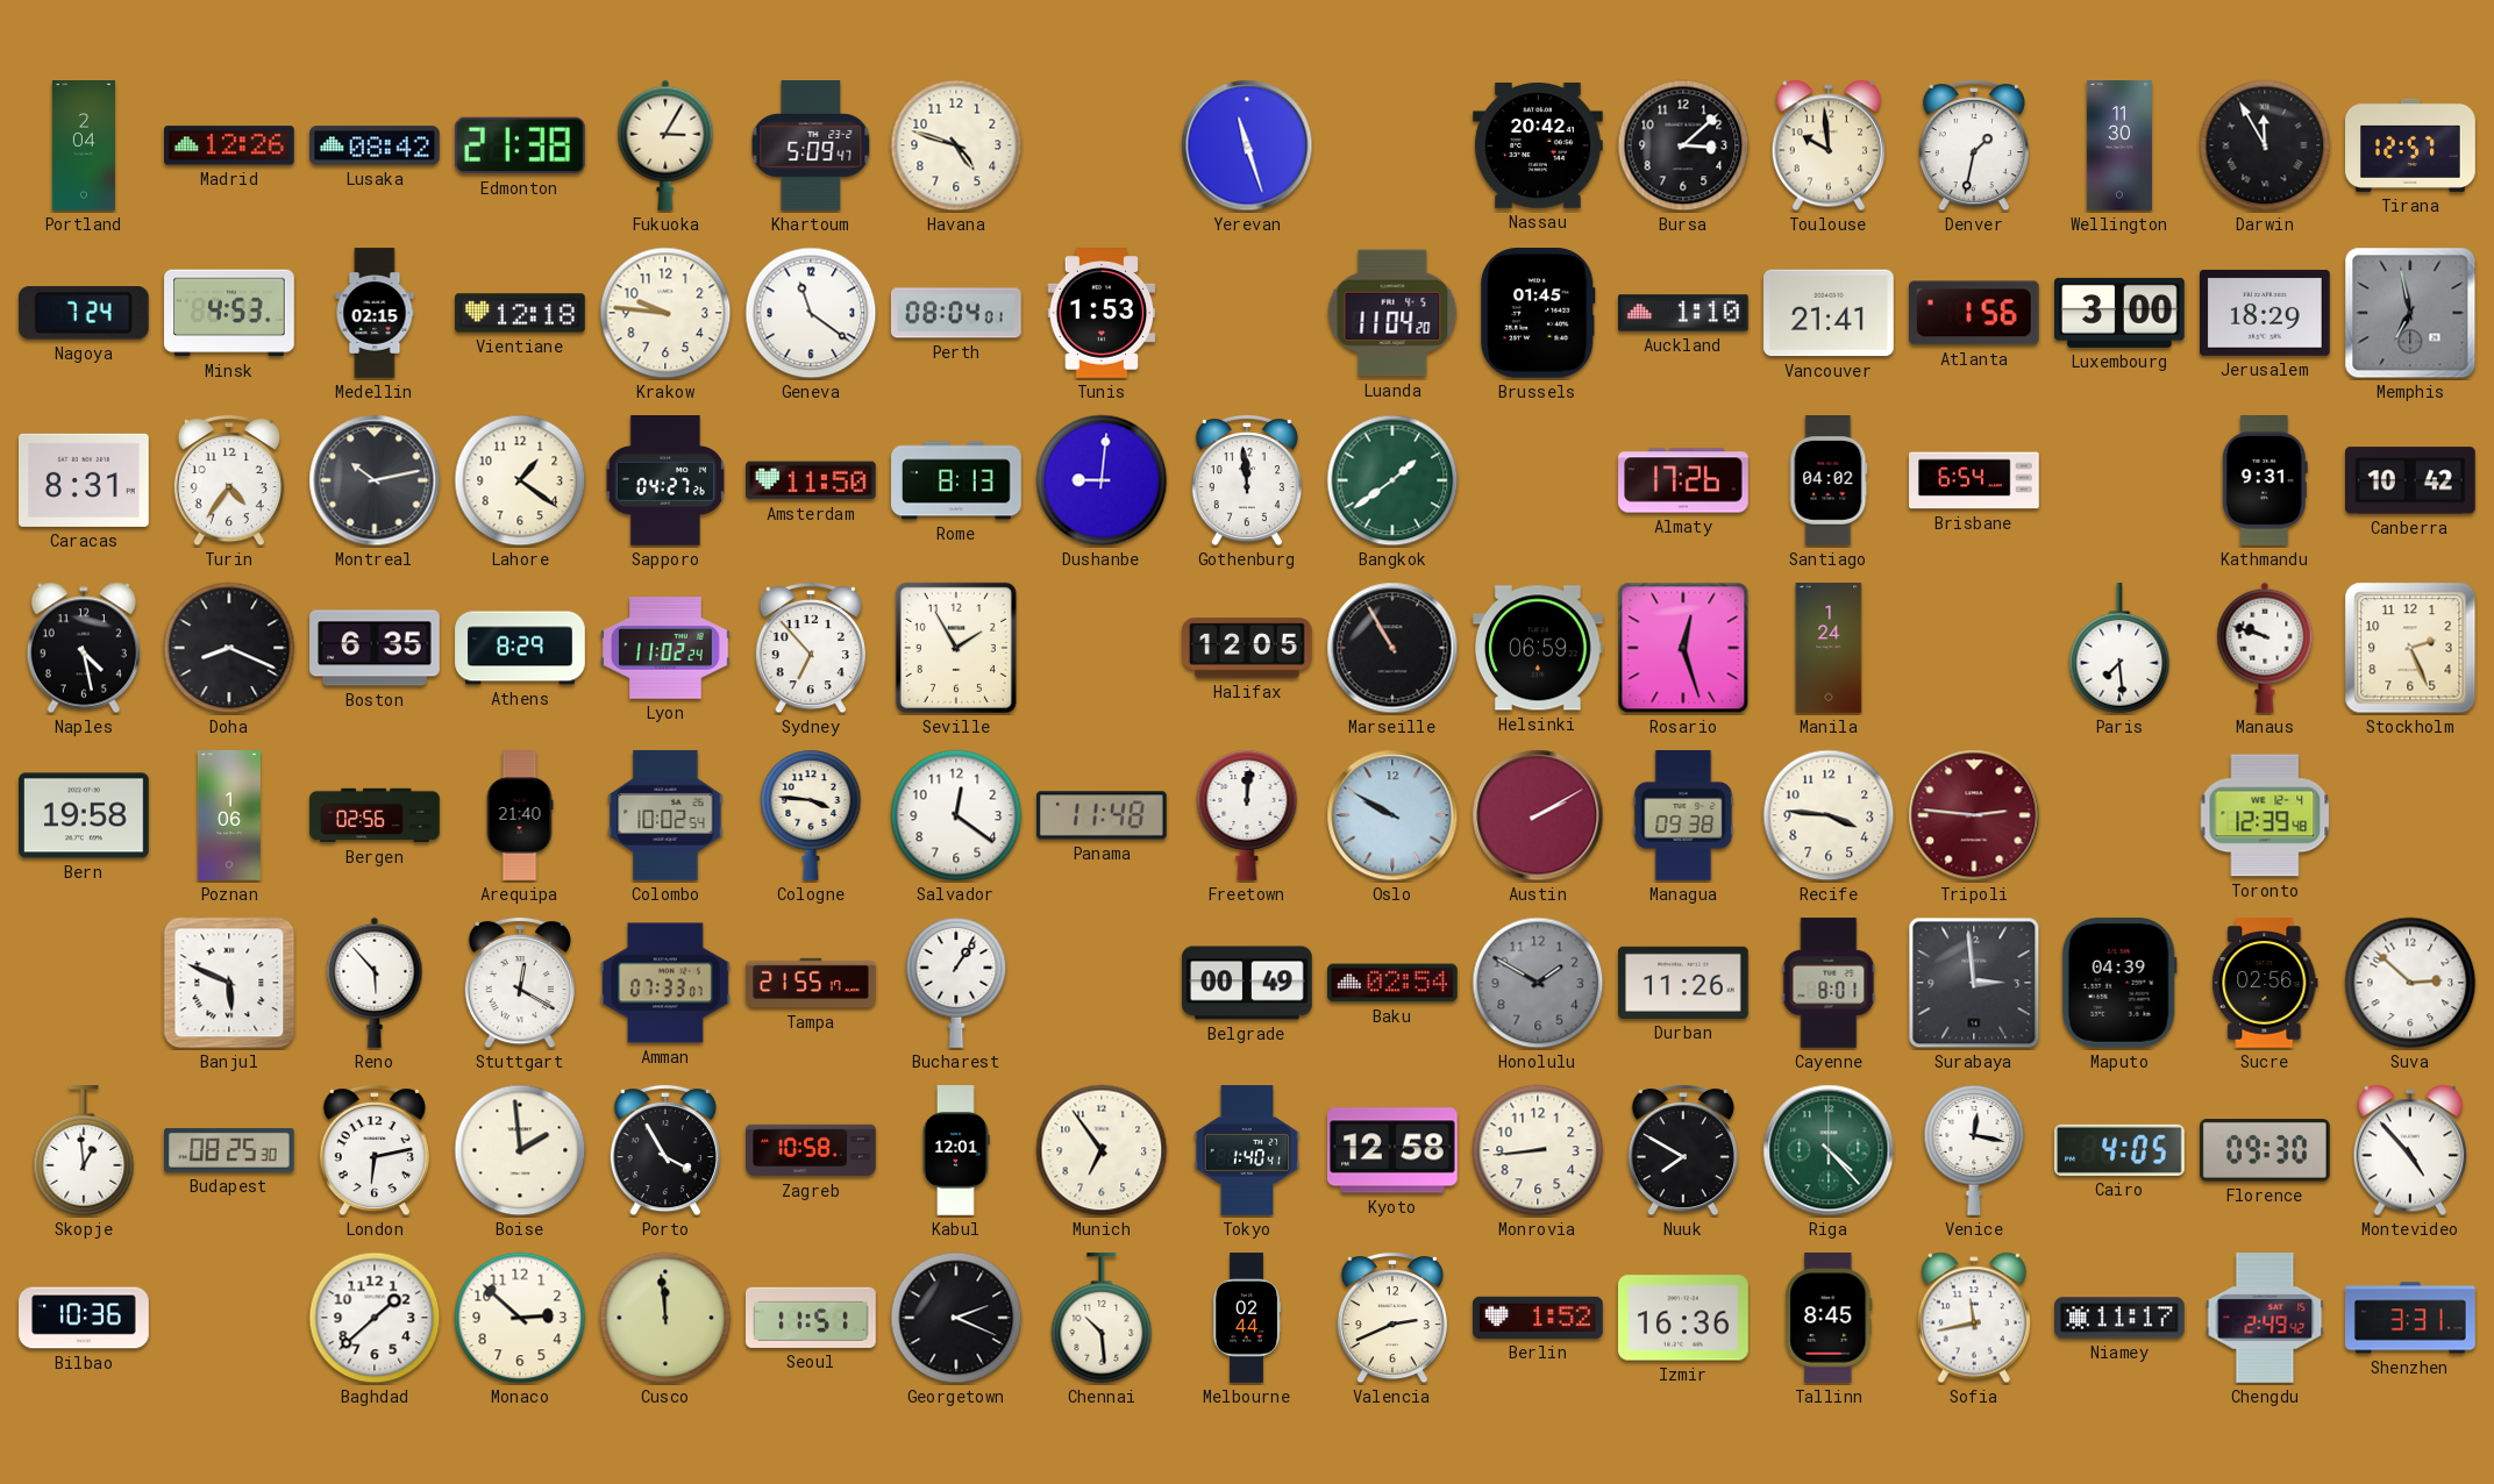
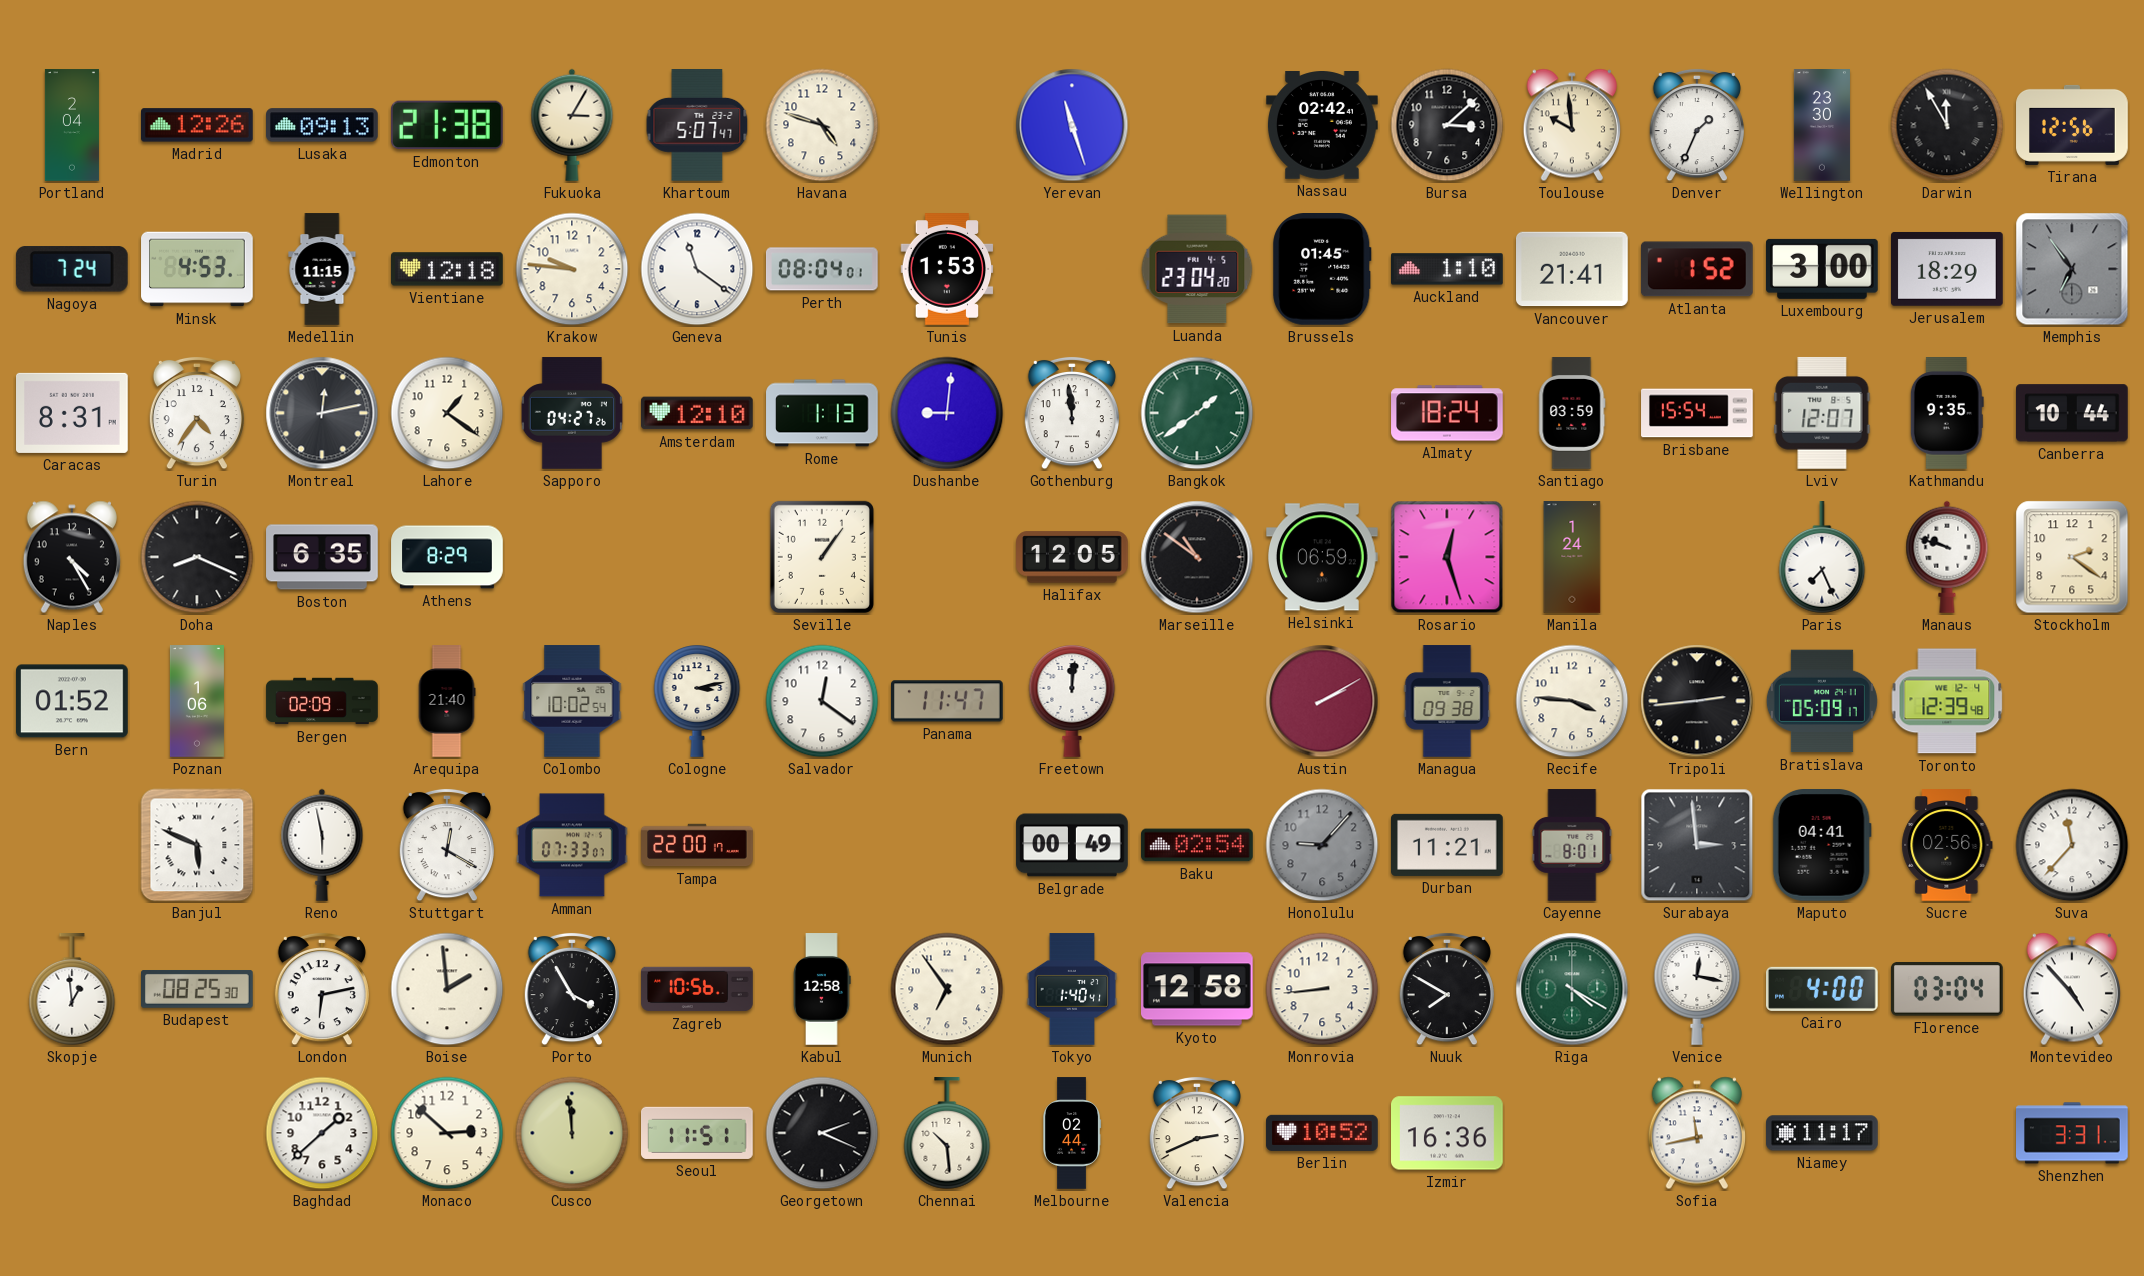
Lusaka: 08:42 -> 09:13 (323, 125)
Khartoum: 5:09 -> 5:07 (697, 126)
Nassau: 20:42 -> 02:42 (1323, 126)
Denver: 1:32 -> 1:34 (1697, 125)
Wellington: 11:30 -> 23:30 (1822, 125)
Tirana: 12:57 -> 12:56 (2072, 125)
Medellin: 02:15 -> 11:15 (322, 269)
Luanda: 11:04 -> 23:04 (1197, 269)
Atlanta: 1:56 -> 1:52 (1697, 269)
Memphis: 6:58 -> 6:54 (2072, 269)
Montreal: 10:13 -> 12:13 (322, 413)
Amsterdam: 11:50 -> 12:10 (698, 413)
Rome: 8:13 -> 1:13 (822, 413)
Almaty: 17:26 -> 18:24 (1447, 413)
Santiago: 04:02 -> 03:59 (1572, 413)
Brisbane: 6:54 -> 15:54 (1697, 413)
Lviv: none -> 12:07 (1822, 413)
Kathmandu: 9:31 -> 9:35 (1947, 414)
Canberra: 10:42 -> 10:44 (2073, 413)
Naples: 4:28 -> 4:25 (72, 557)
Lyon: 11:02 -> none (667, 648)
Sydney: 6:53 -> none (811, 648)
Seville: 1:55 -> 1:06 (822, 557)
Marseille: 10:55 -> 10:51 (1197, 557)
Paris: 7:29 -> 7:26 (1822, 558)
Stockholm: 2:26 -> 2:21 (2072, 557)
Bern: 19:58 -> 01:52 (73, 701)
Bergen: 02:56 -> 02:09 (322, 701)
Cologne: 3:46 -> 3:13 (697, 701)
Panama: 11:48 -> 11:47 (948, 701)
Oslo: 9:50 -> none (1392, 815)
Tripoli: 2:46 -> 2:44 (1697, 701)
Tripoli dial: burgundy -> black (1697, 701)
Bratislava: none -> 05:09 (1822, 701)
Reno: 5:53 -> 5:58 (322, 845)
Tampa: 21:55 -> 22:00 (697, 845)
Bucharest: 1:06 -> none (956, 983)
Honolulu: 1:50 -> 9:07 (1322, 845)
Durban: 11:26 -> 11:21 (1447, 845)
Maputo: 04:39 -> 04:41 (1822, 846)
Suva: 2:52 -> 11:37 (2072, 845)
Zagreb: 10:58 -> 10:56 (697, 989)
Kabul: 12:01 -> 12:58 (822, 989)
Riga: 4:23 -> 4:20 (1572, 989)
Cairo: 4:05 -> 4:00 (1823, 989)
Florence: 09:30 -> 03:04 (1947, 989)
Bilbao: 10:36 -> none (84, 1318)
Berlin: 1:52 -> 10:52 (1322, 1133)
Tallinn: 8:45 -> none (1829, 1319)
Chengdu: 2:49 -> none (2265, 1318)
